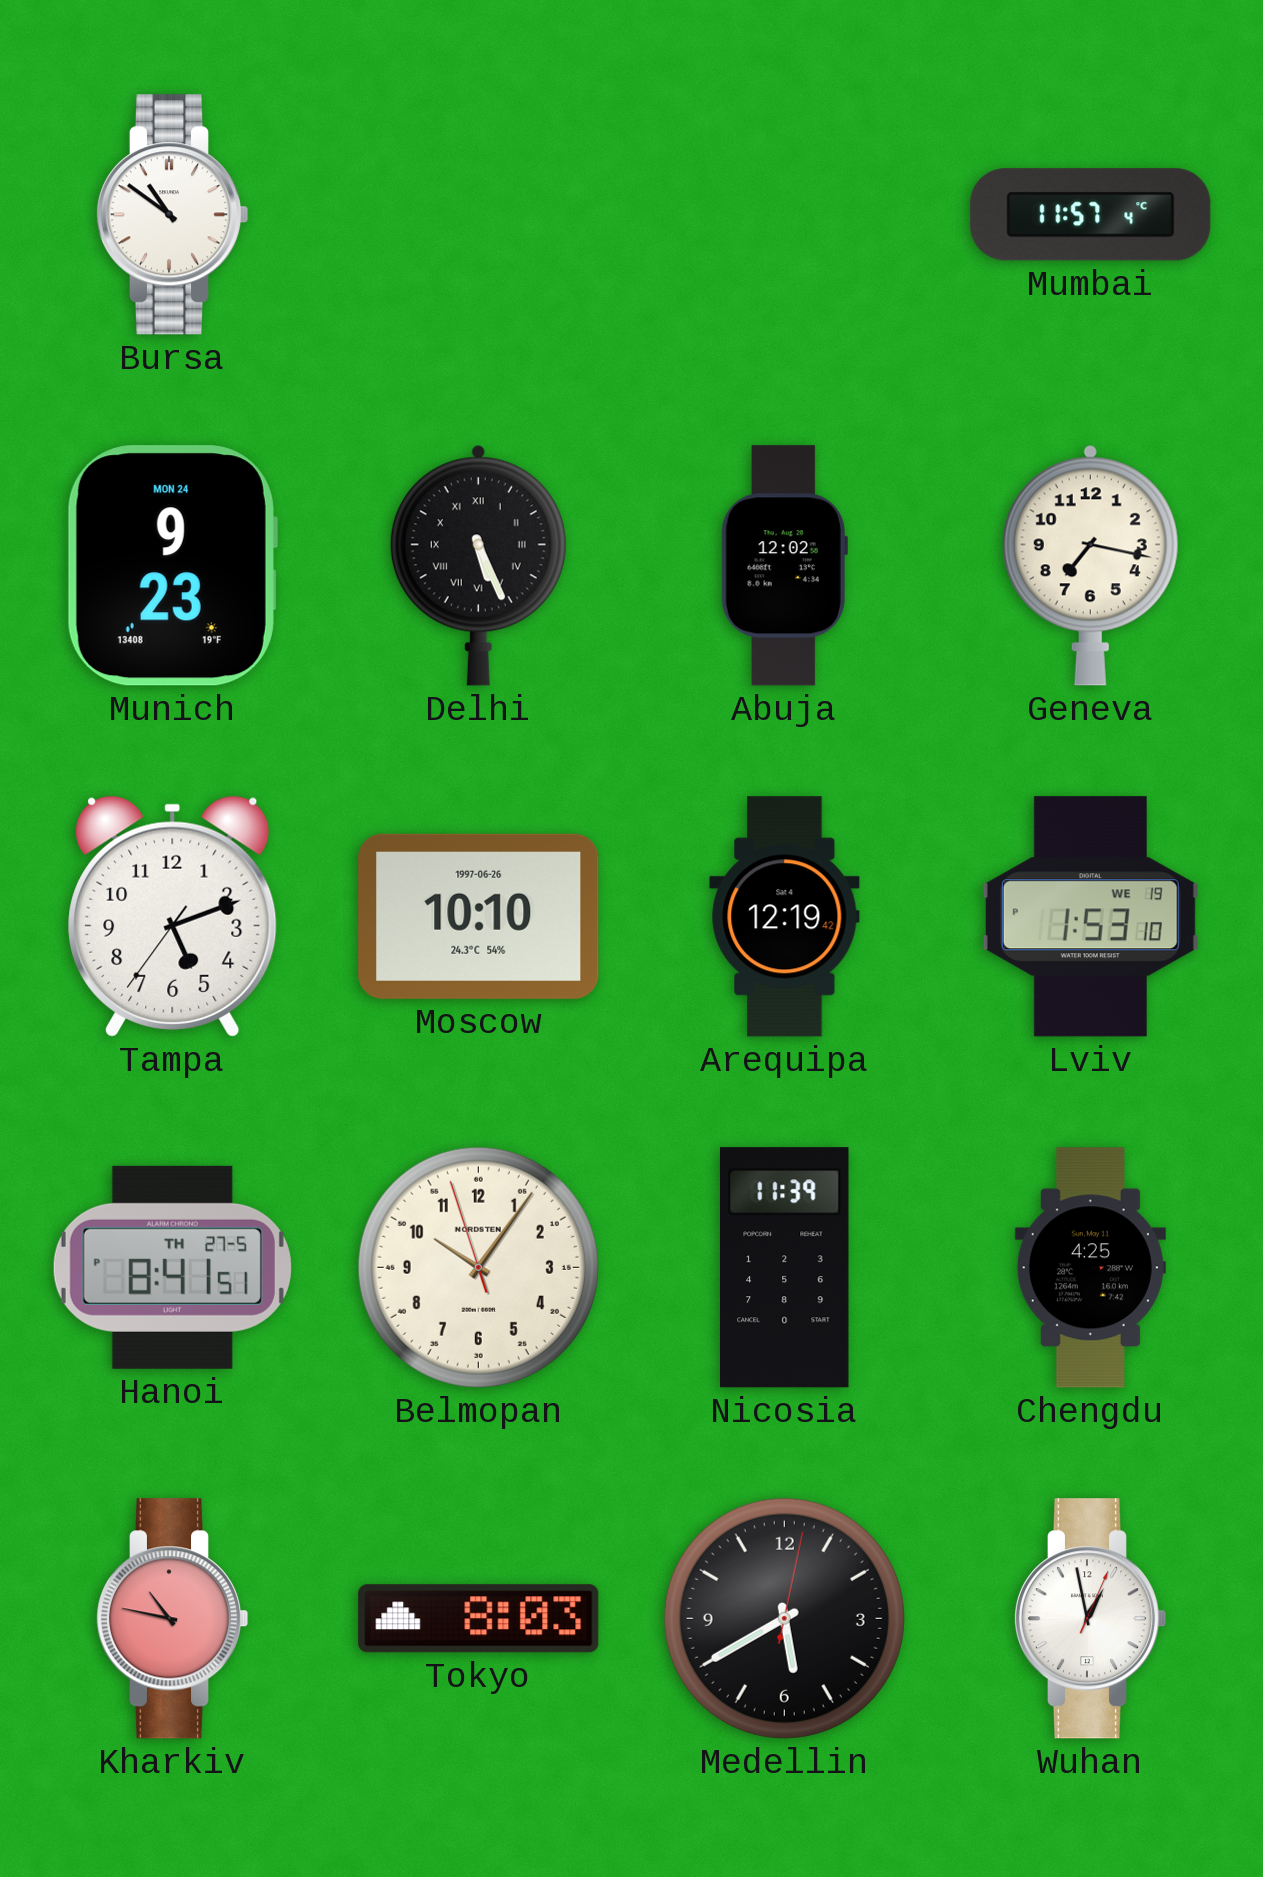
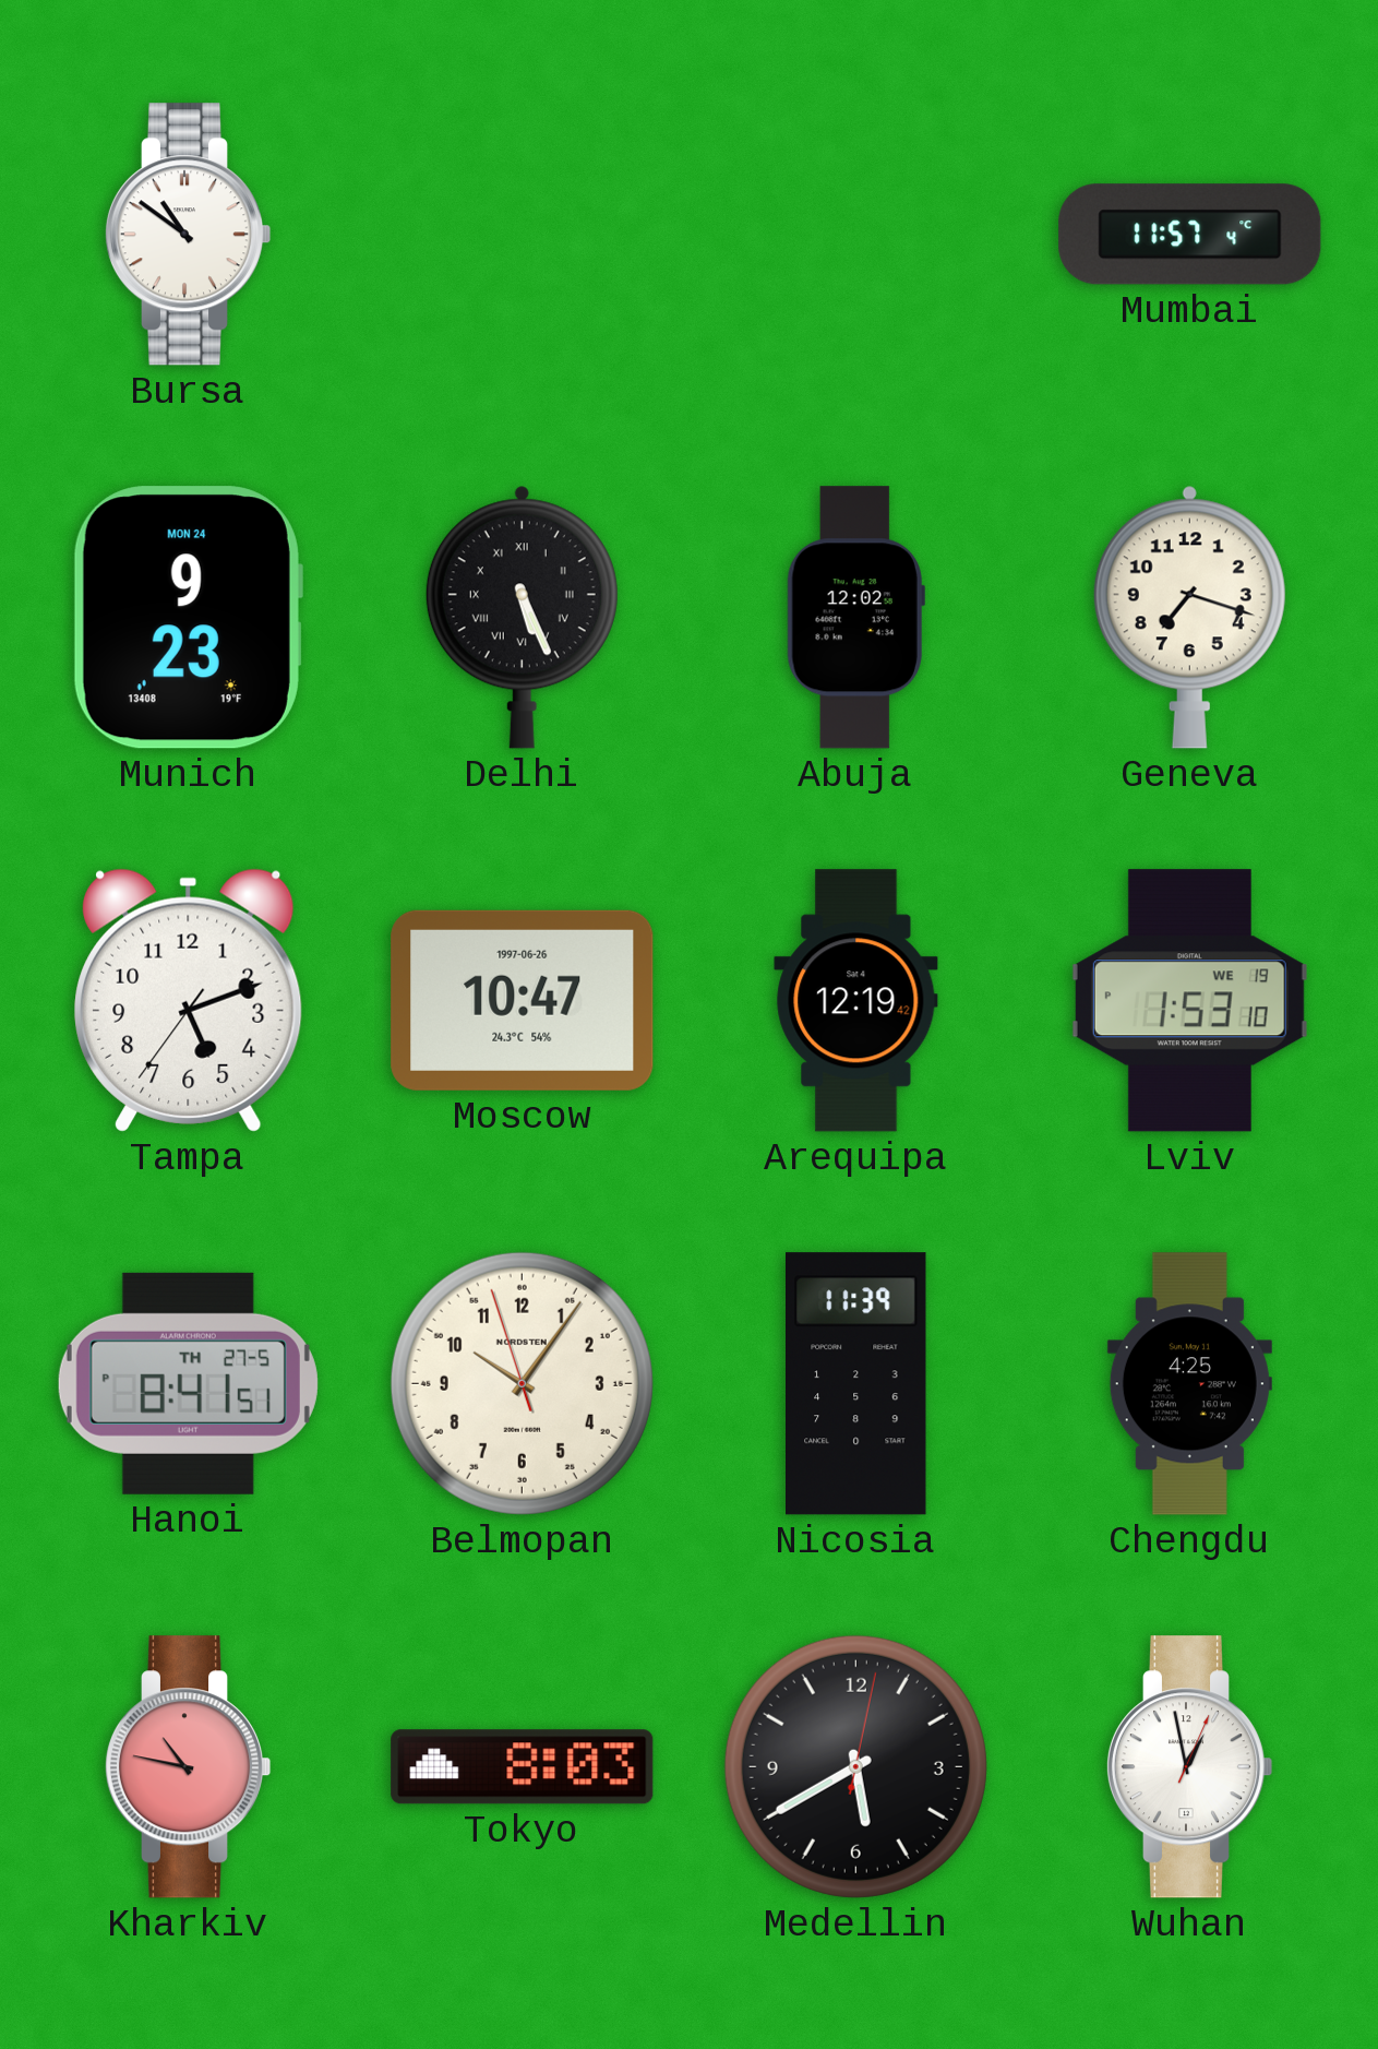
Geneva: 7:17 -> 7:18 (1189, 617)
Moscow: 10:10 -> 10:47 (523, 1000)
